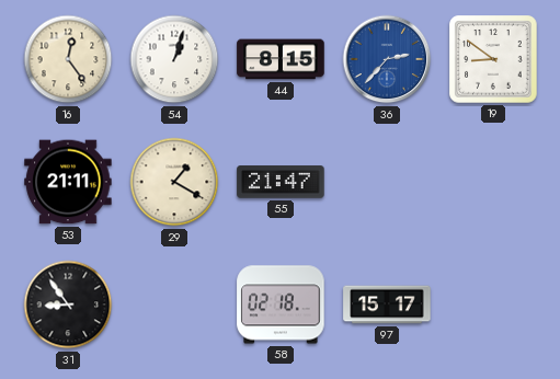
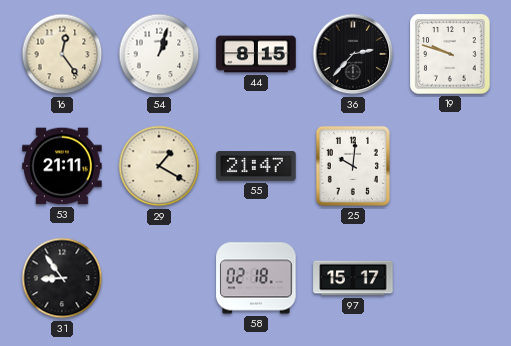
36 dial: blue -> black (353, 54)
19: 8:51 -> 9:48 (450, 54)
25: none -> 10:01 (353, 166)
